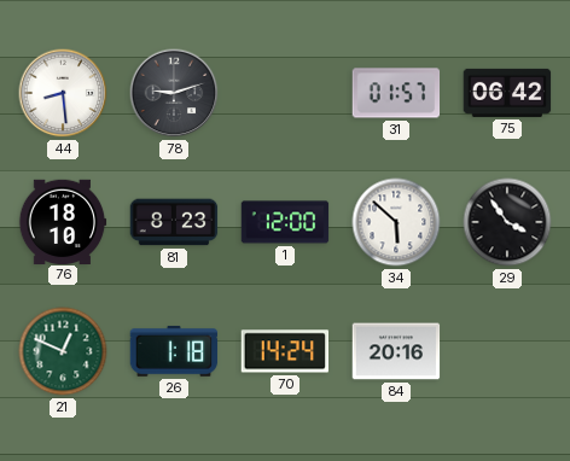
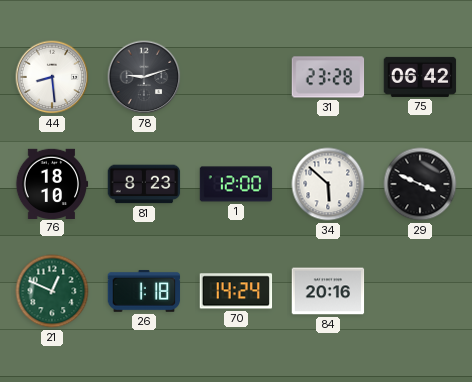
31: 01:57 -> 23:28 (328, 77)
29: 3:54 -> 3:49 (420, 184)
